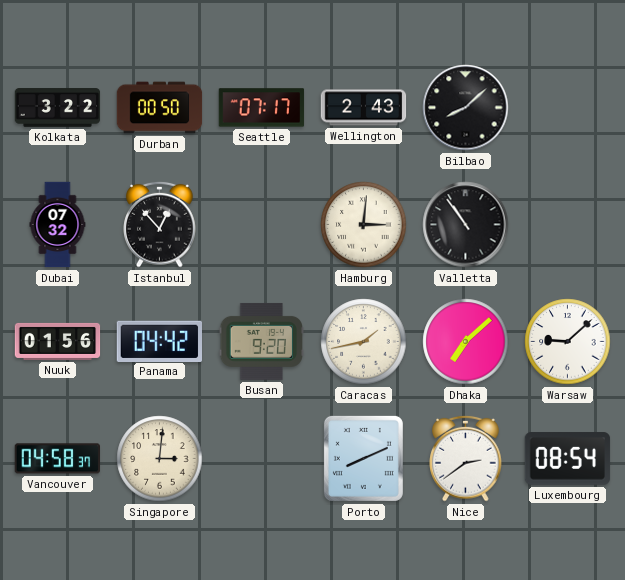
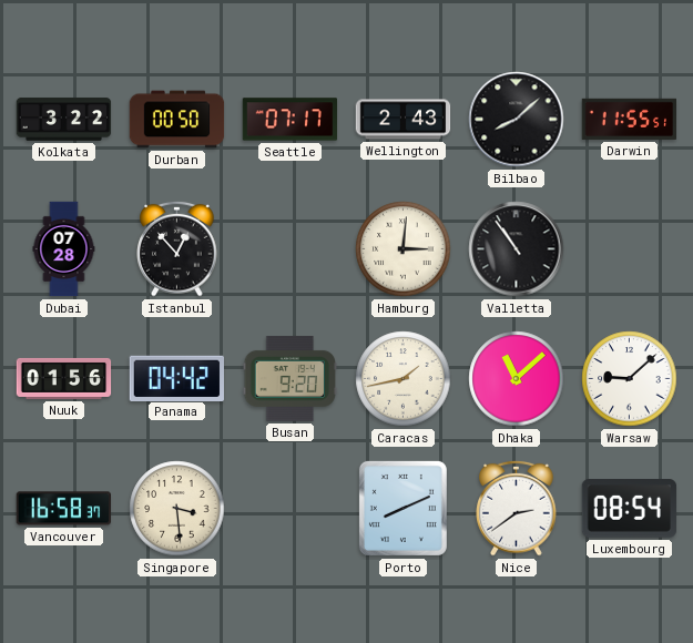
Darwin: none -> 11:55 (629, 119)
Dubai: 07:32 -> 07:28 (64, 249)
Dhaka: 7:08 -> 11:08 (517, 379)
Vancouver: 04:58 -> 16:58 (63, 509)
Singapore: 3:01 -> 3:29 (177, 509)
